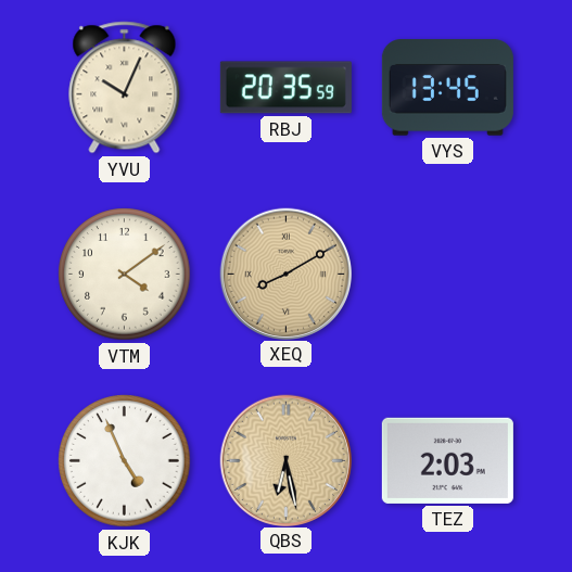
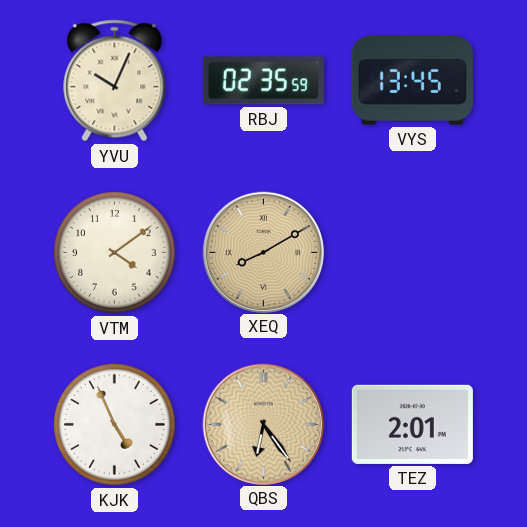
RBJ: 20:35 -> 02:35 (263, 81)
QBS: 6:28 -> 6:24 (263, 424)
TEZ: 2:03 -> 2:01 (412, 424)
